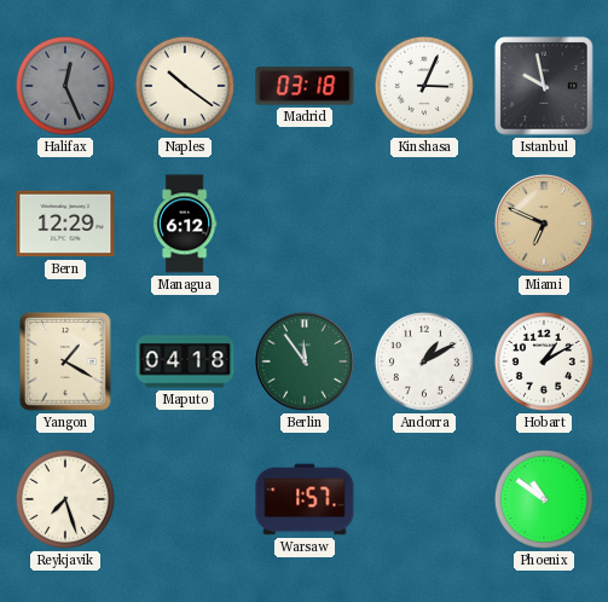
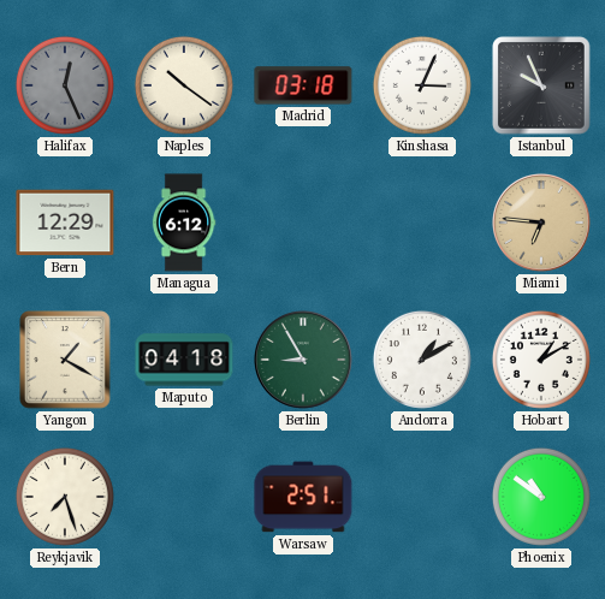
Istanbul: 9:58 -> 9:56 (541, 85)
Miami: 6:49 -> 6:46 (542, 224)
Berlin: 11:54 -> 8:55 (304, 361)
Warsaw: 1:57 -> 2:51 (303, 497)
